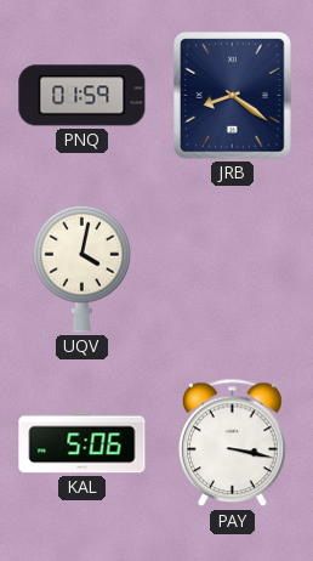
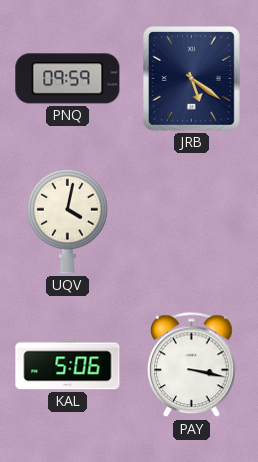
PNQ: 01:59 -> 09:59 (68, 79)
JRB: 8:21 -> 5:21 (192, 79)
